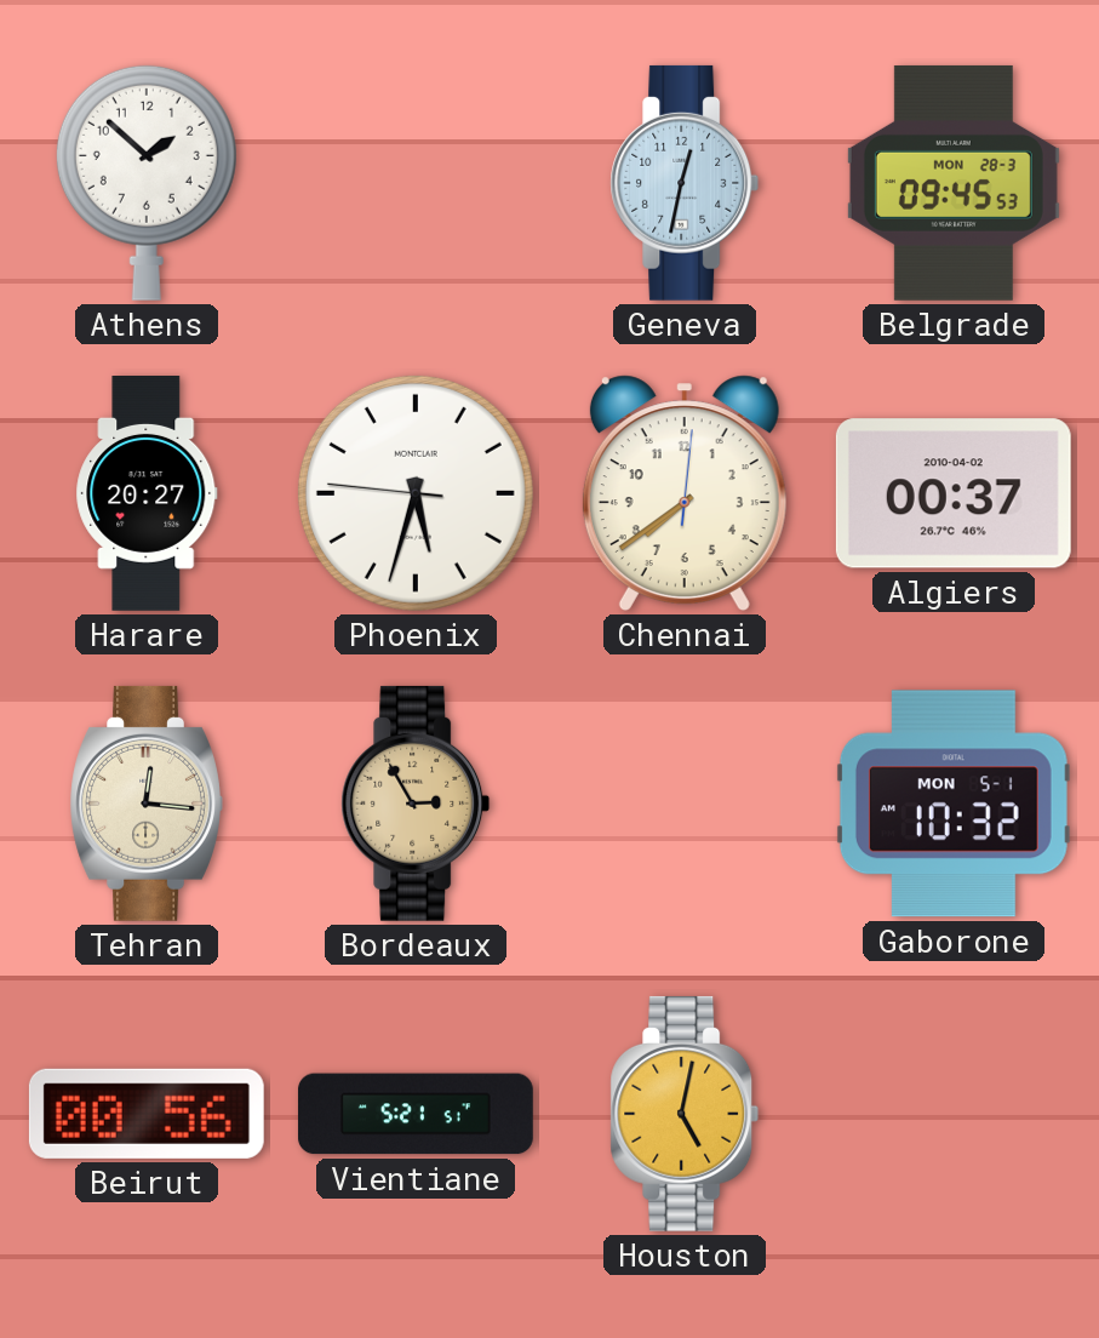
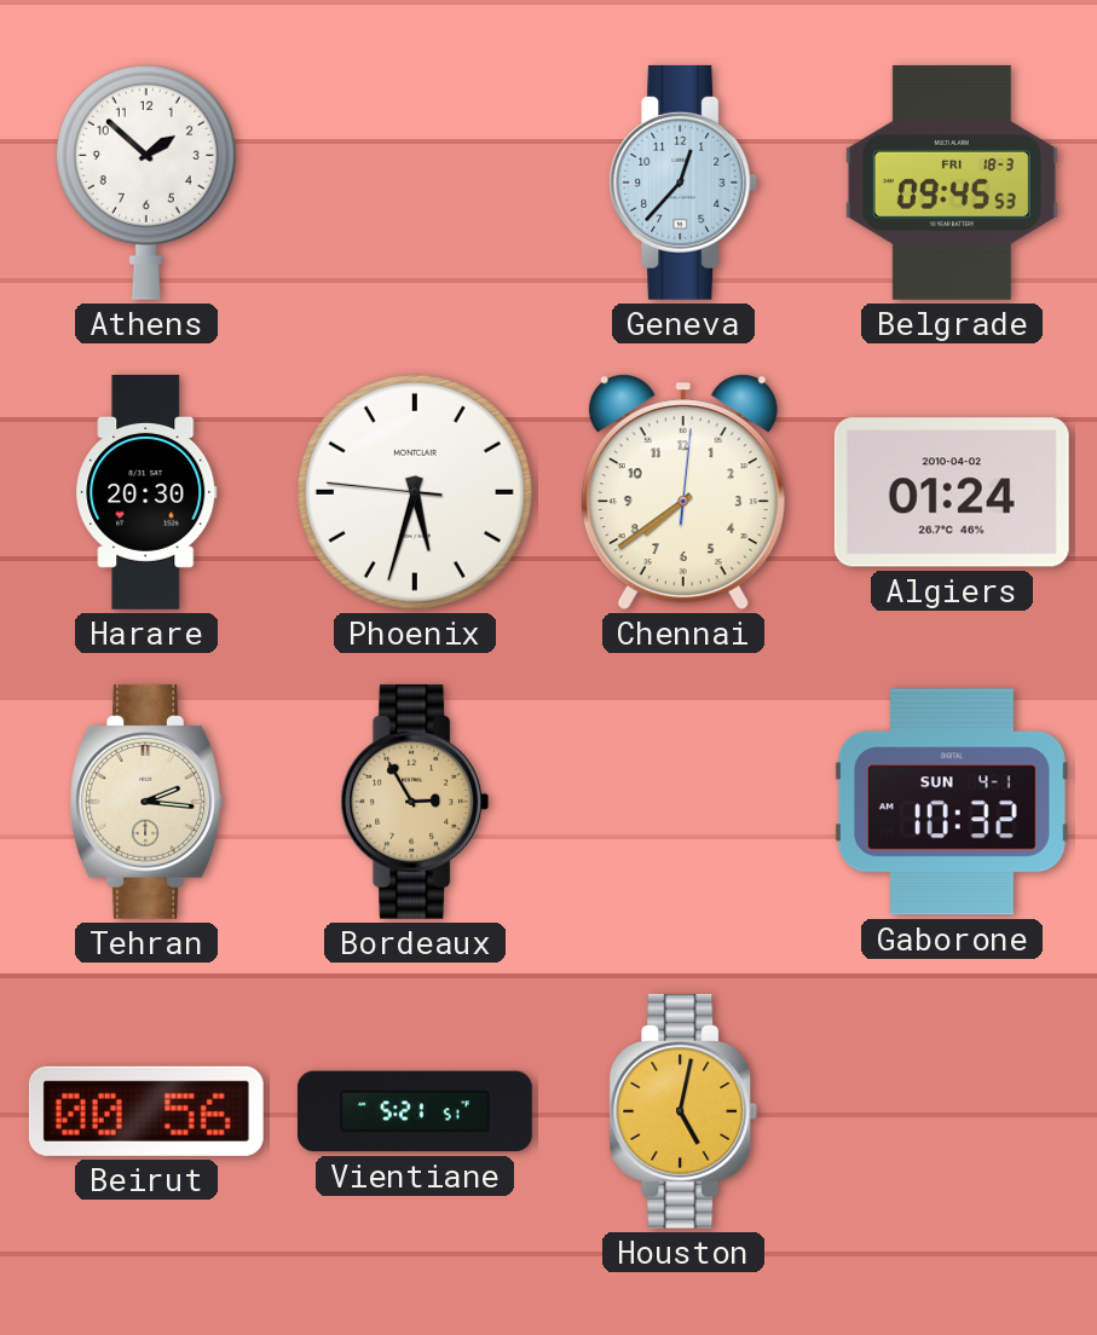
Geneva: 12:32 -> 12:37 (683, 183)
Belgrade date: MON 28-3 -> FRI 18-3 (952, 183)
Harare: 20:27 -> 20:30 (146, 493)
Algiers: 00:37 -> 01:24 (952, 492)
Tehran: 12:16 -> 2:16 (146, 802)
Gaborone date: MON 5-1 -> SUN 4-1 (952, 802)
